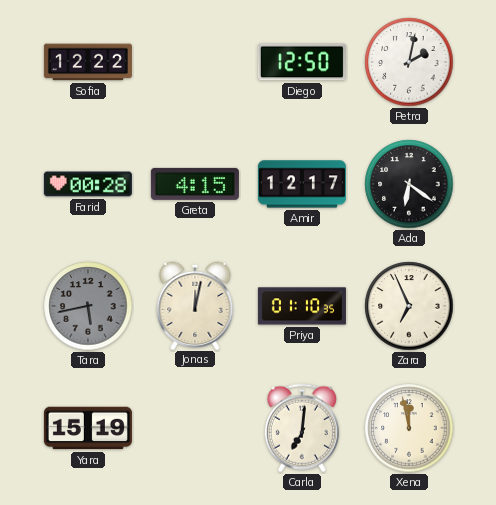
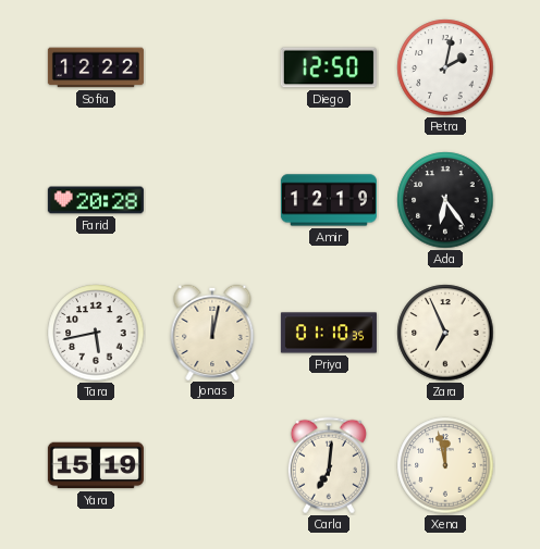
Farid: 00:28 -> 20:28 (96, 200)
Greta: 4:15 -> none (195, 184)
Amir: 12:17 -> 12:19 (329, 200)
Ada: 6:21 -> 6:24 (445, 200)
Tara dial: grey -> white (96, 333)
